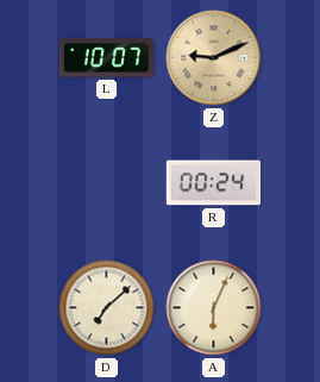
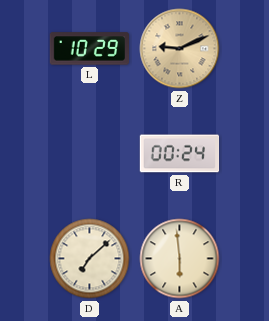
L: 10:07 -> 10:29 (90, 49)
A: 6:04 -> 5:59 (180, 259)
